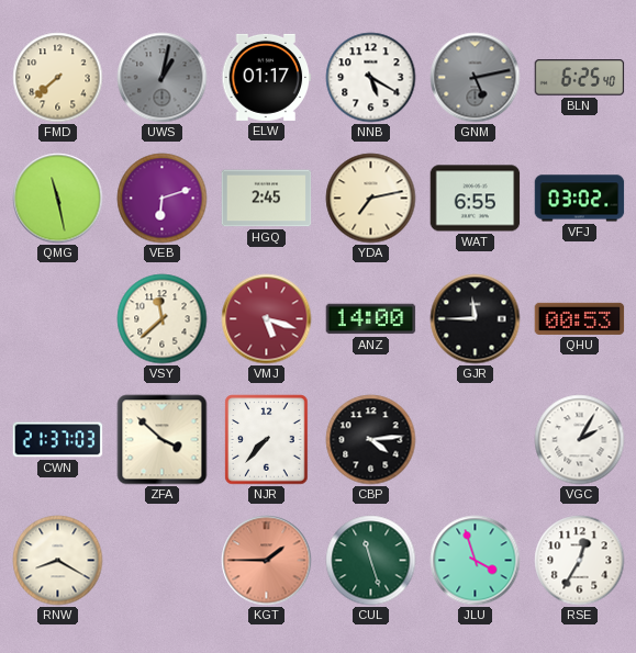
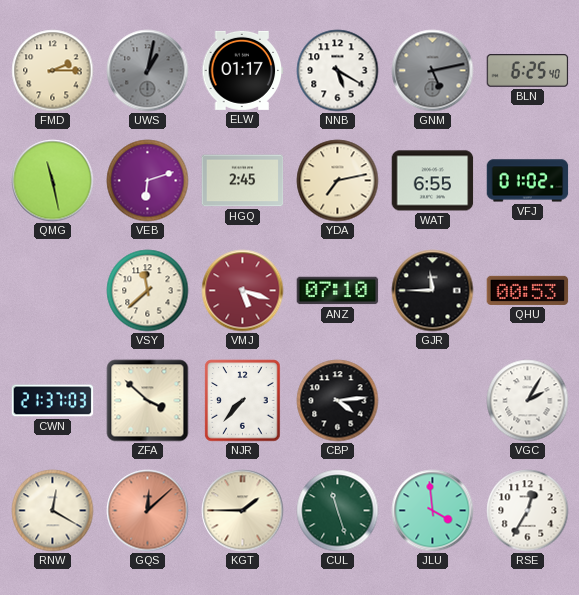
FMD: 7:38 -> 2:15 (53, 71)
VFJ: 03:02 -> 01:02 (528, 181)
ANZ: 14:00 -> 07:10 (338, 291)
RNW: 8:20 -> 12:20 (53, 511)
GQS: none -> 12:08 (148, 511)
KGT dial: salmon -> cream (243, 511)
JLU: 3:57 -> 3:59 (433, 511)
